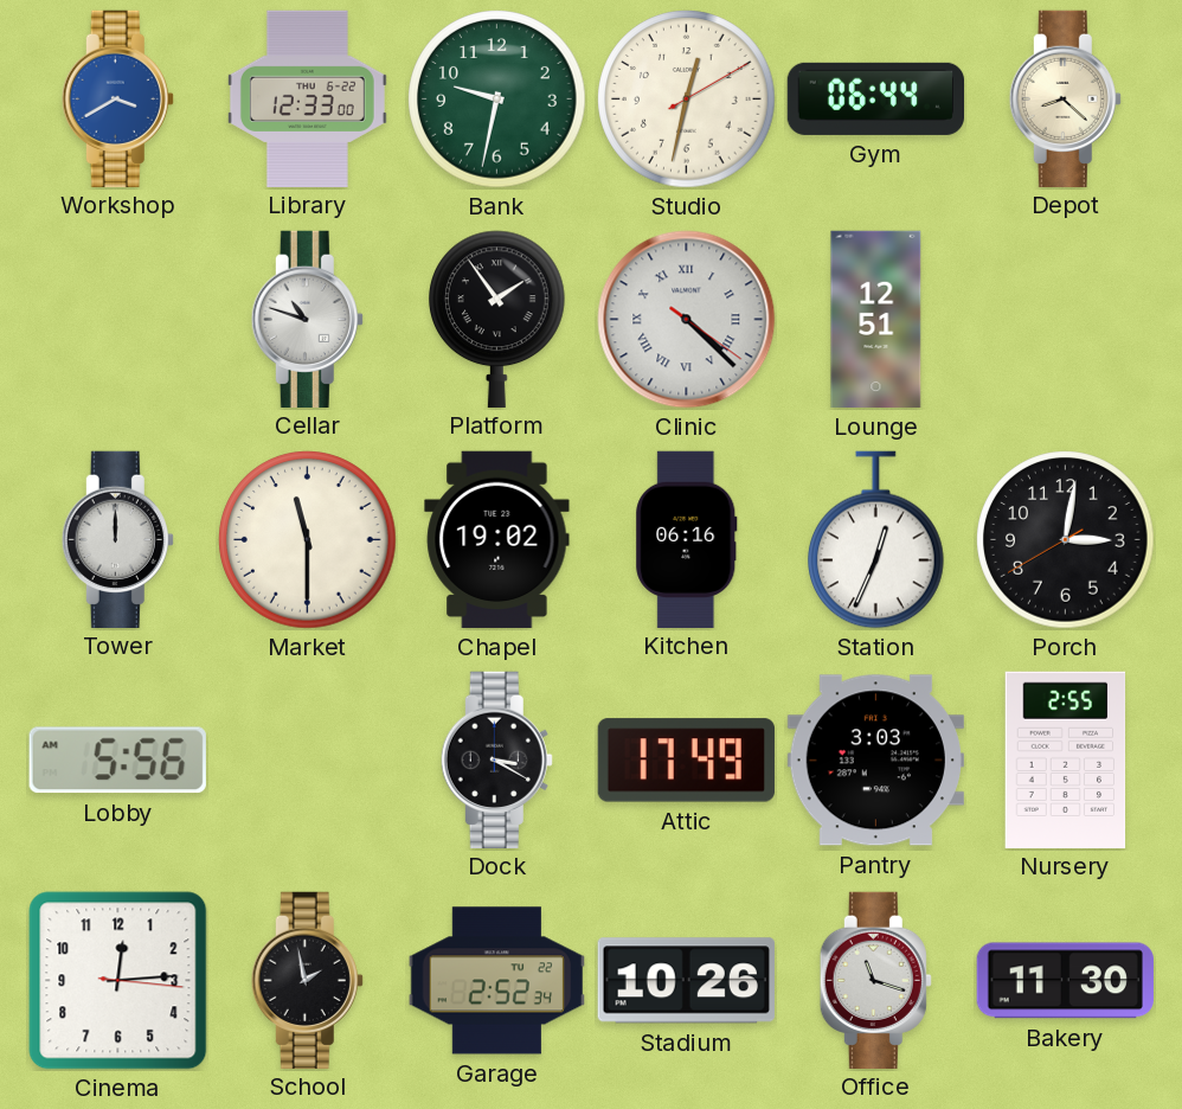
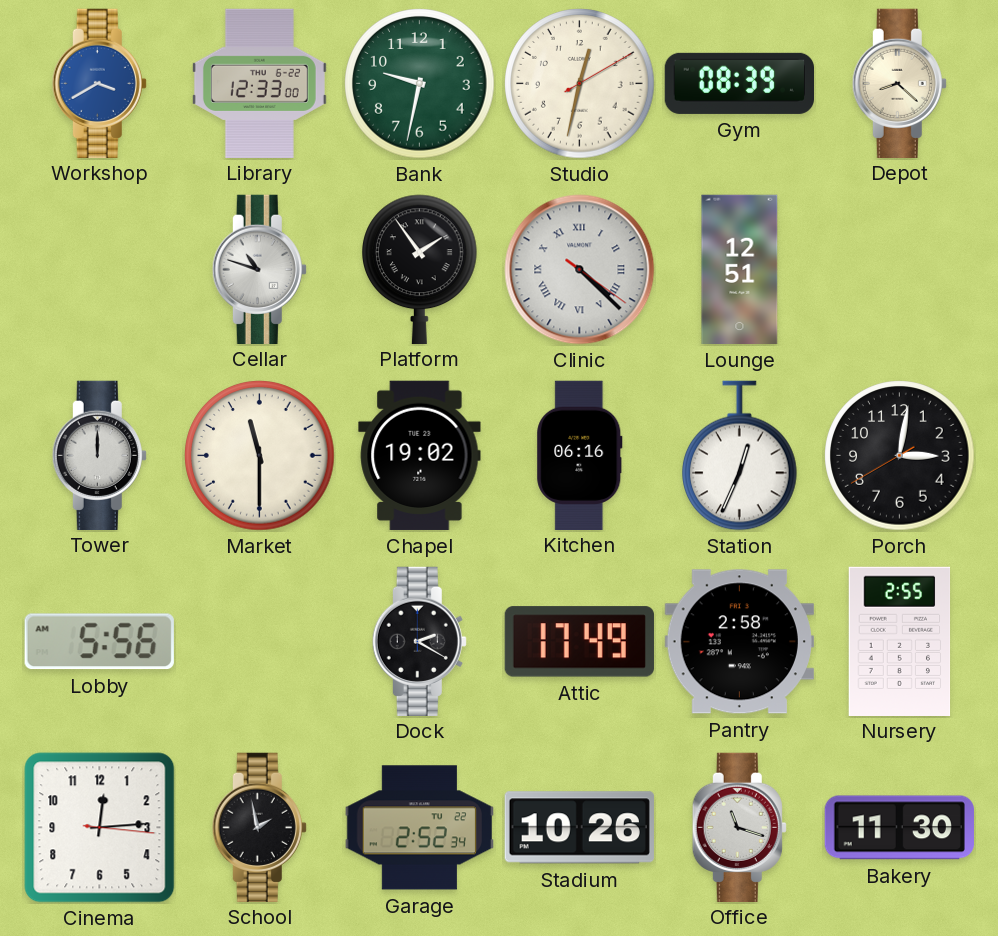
Gym: 06:44 -> 08:39 (739, 83)
Dock: 3:20 -> 2:20 (419, 641)
Pantry: 3:03 -> 2:58 (739, 642)
